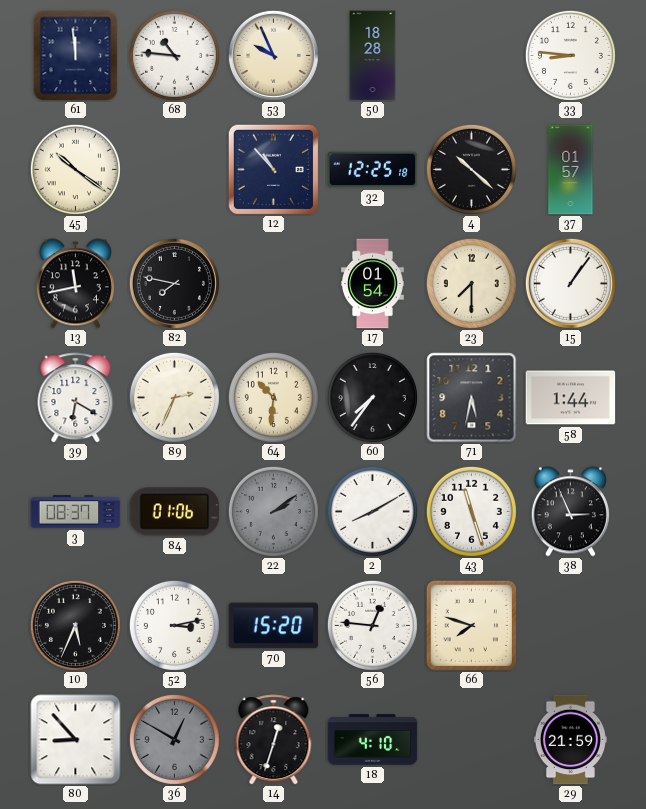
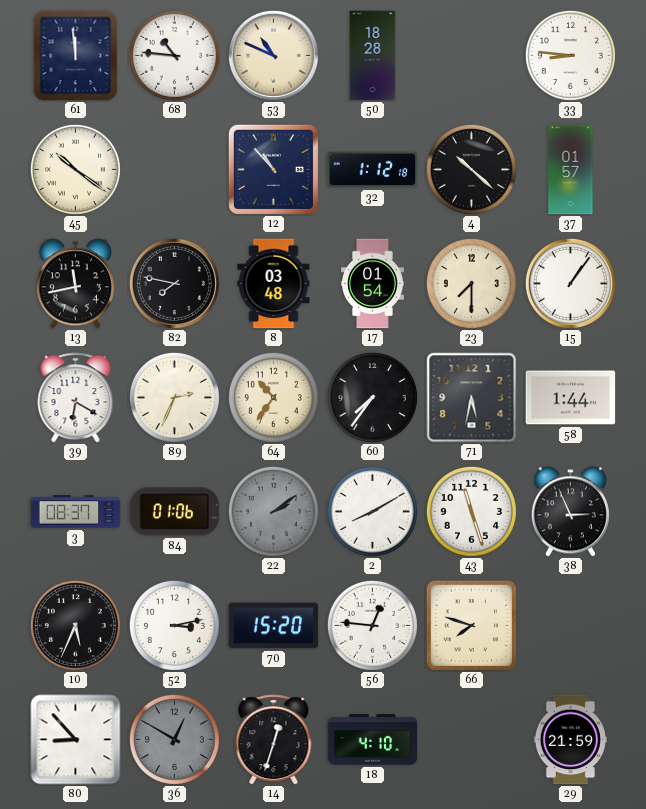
53: 9:56 -> 10:49 (273, 55)
32: 12:25 -> 1:12 (373, 170)
8: none -> 03:48 (274, 284)
64: 10:31 -> 10:36 (273, 397)
